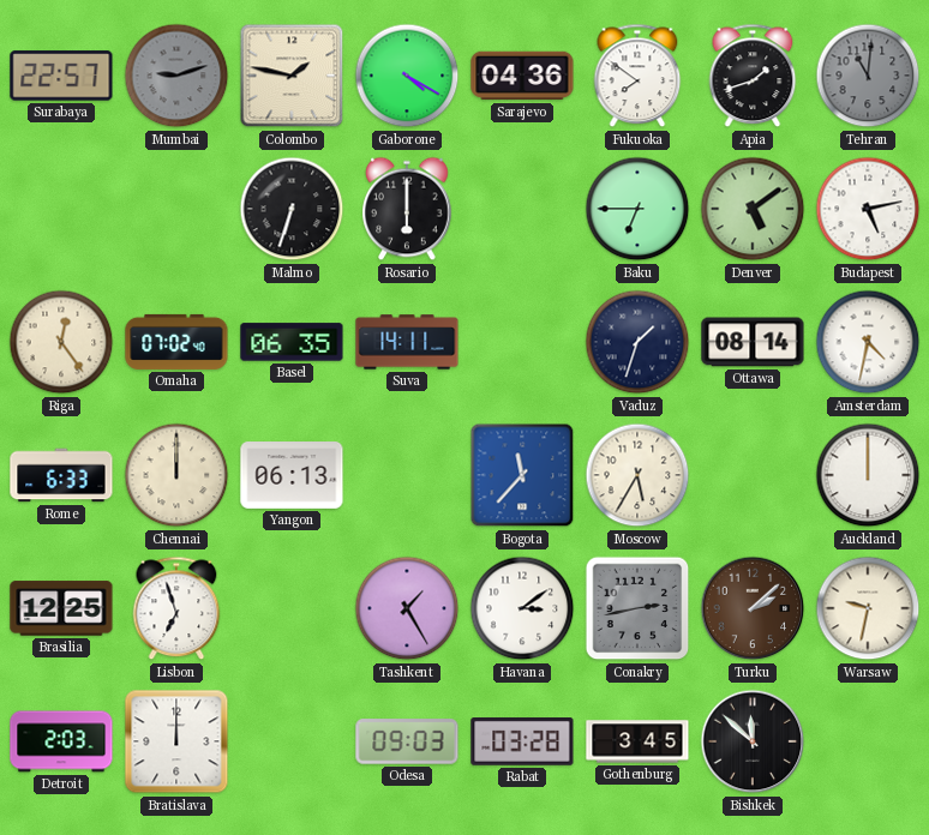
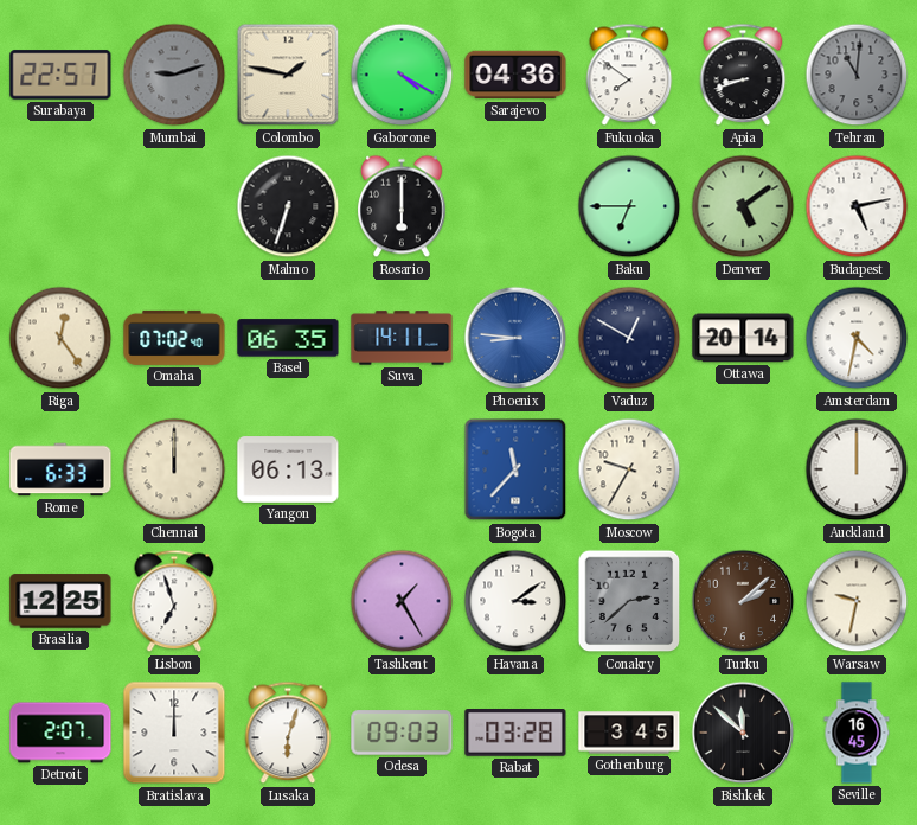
Apia: 1:42 -> 8:42 (743, 75)
Phoenix: none -> 8:46 (515, 338)
Vaduz: 1:33 -> 12:50 (629, 338)
Ottawa: 08:14 -> 20:14 (743, 338)
Moscow: 5:35 -> 9:35 (629, 469)
Conakry: 2:43 -> 2:38 (629, 601)
Detroit: 2:03 -> 2:07 (60, 733)
Lusaka: none -> 6:03 (288, 733)
Seville: none -> 16:45 (857, 733)
